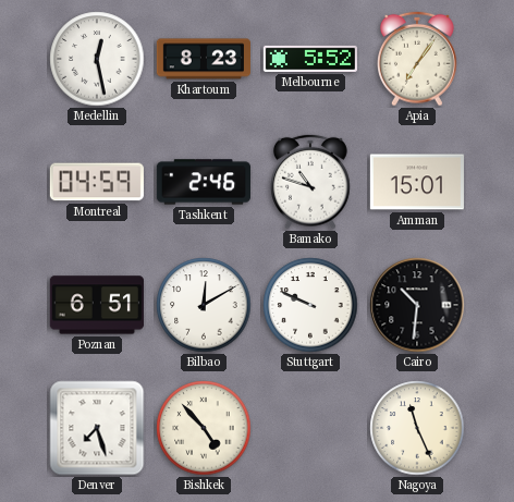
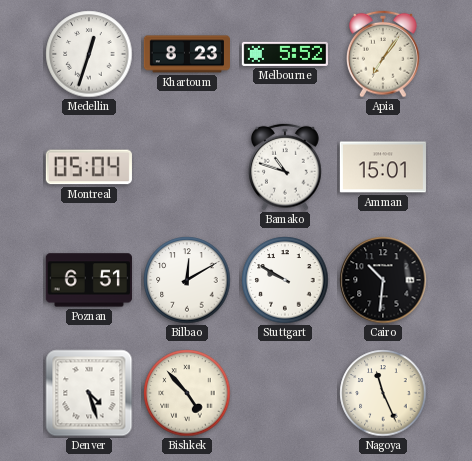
Medellin: 12:28 -> 12:33 (89, 54)
Montreal: 04:59 -> 05:04 (89, 167)
Tashkent: 2:46 -> none (203, 182)
Stuttgart: 9:49 -> 9:50 (285, 280)
Denver: 7:27 -> 4:27 (89, 393)
